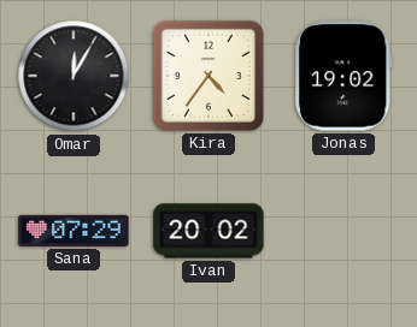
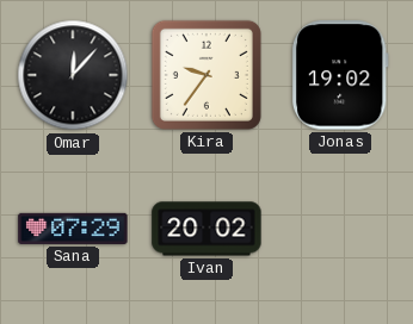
Omar: 12:05 -> 12:07 (73, 75)
Kira: 4:36 -> 9:36 (207, 75)
